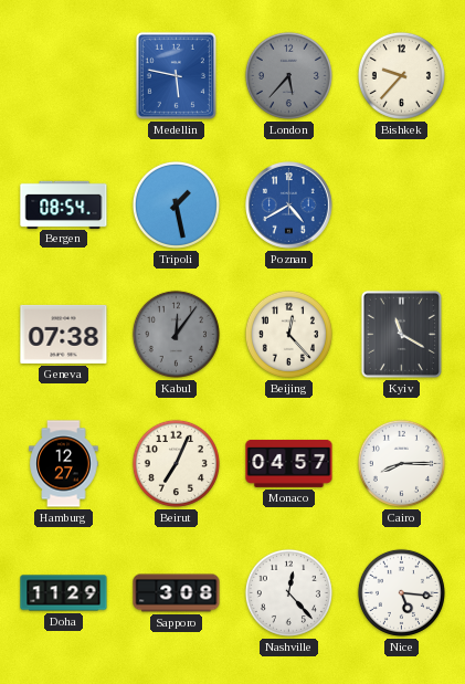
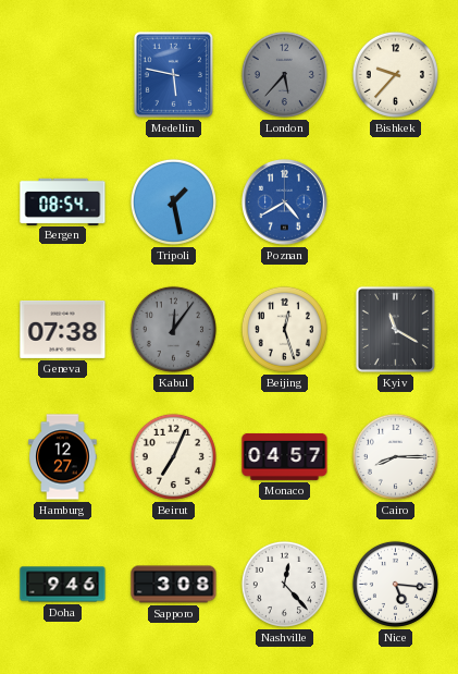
Beijing: 12:23 -> 12:27 (284, 329)
Doha: 11:29 -> 9:46 (63, 585)
